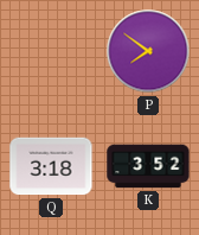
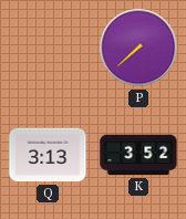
P: 7:51 -> 7:38 (138, 48)
Q: 3:18 -> 3:13 (48, 155)
